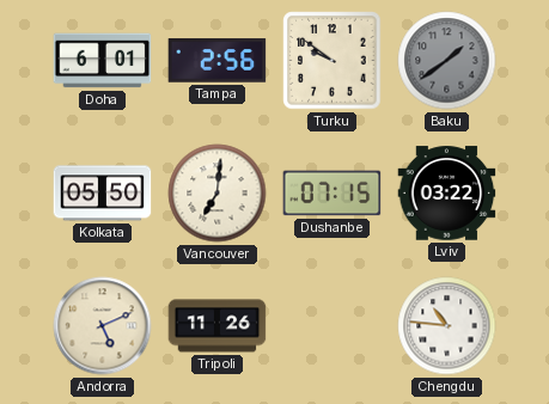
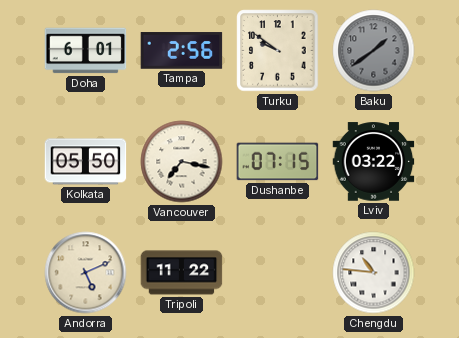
Vancouver: 7:01 -> 7:17 (182, 162)
Tripoli: 11:26 -> 11:22 (182, 273)
